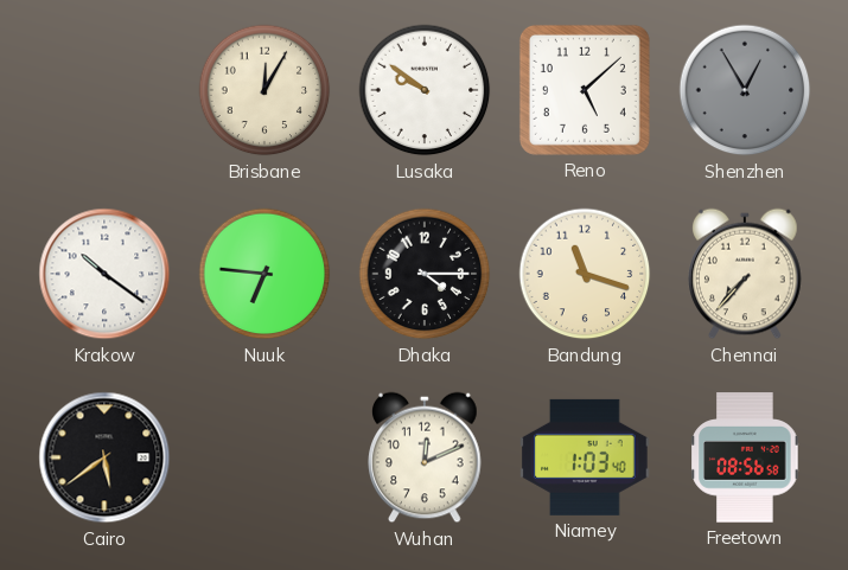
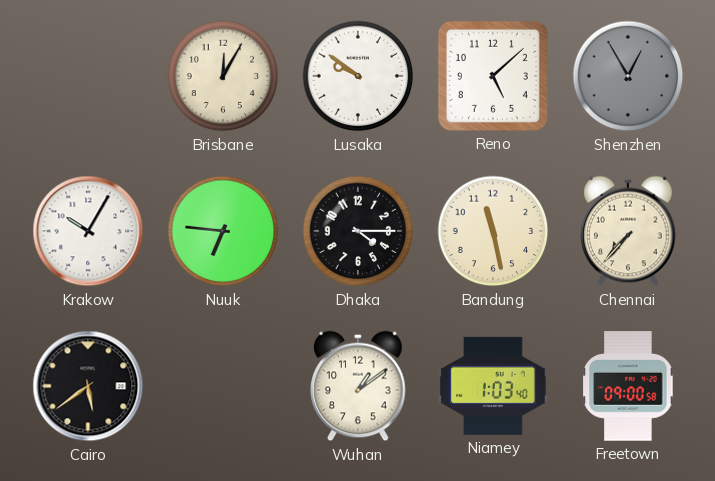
Krakow: 10:21 -> 10:05 (88, 231)
Bandung: 11:18 -> 11:28 (493, 231)
Wuhan: 12:11 -> 1:09 (358, 386)
Freetown: 08:56 -> 09:00 (628, 386)
